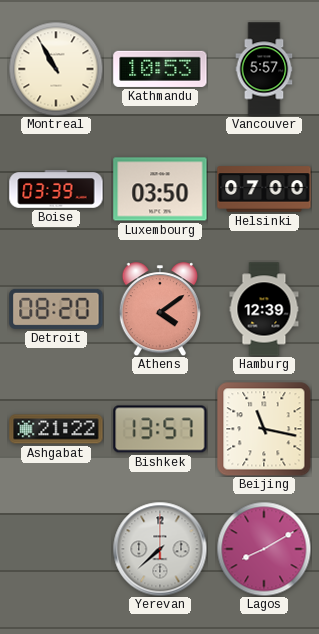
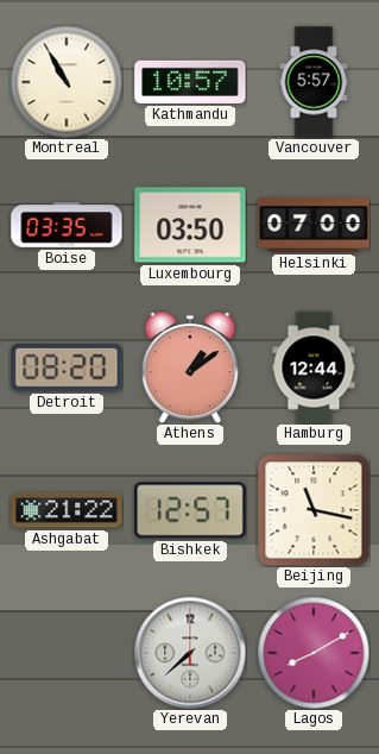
Kathmandu: 10:53 -> 10:57 (190, 82)
Boise: 03:39 -> 03:35 (67, 225)
Athens: 4:09 -> 1:09 (190, 367)
Hamburg: 12:39 -> 12:44 (314, 367)
Bishkek: 13:57 -> 12:57 (190, 510)
